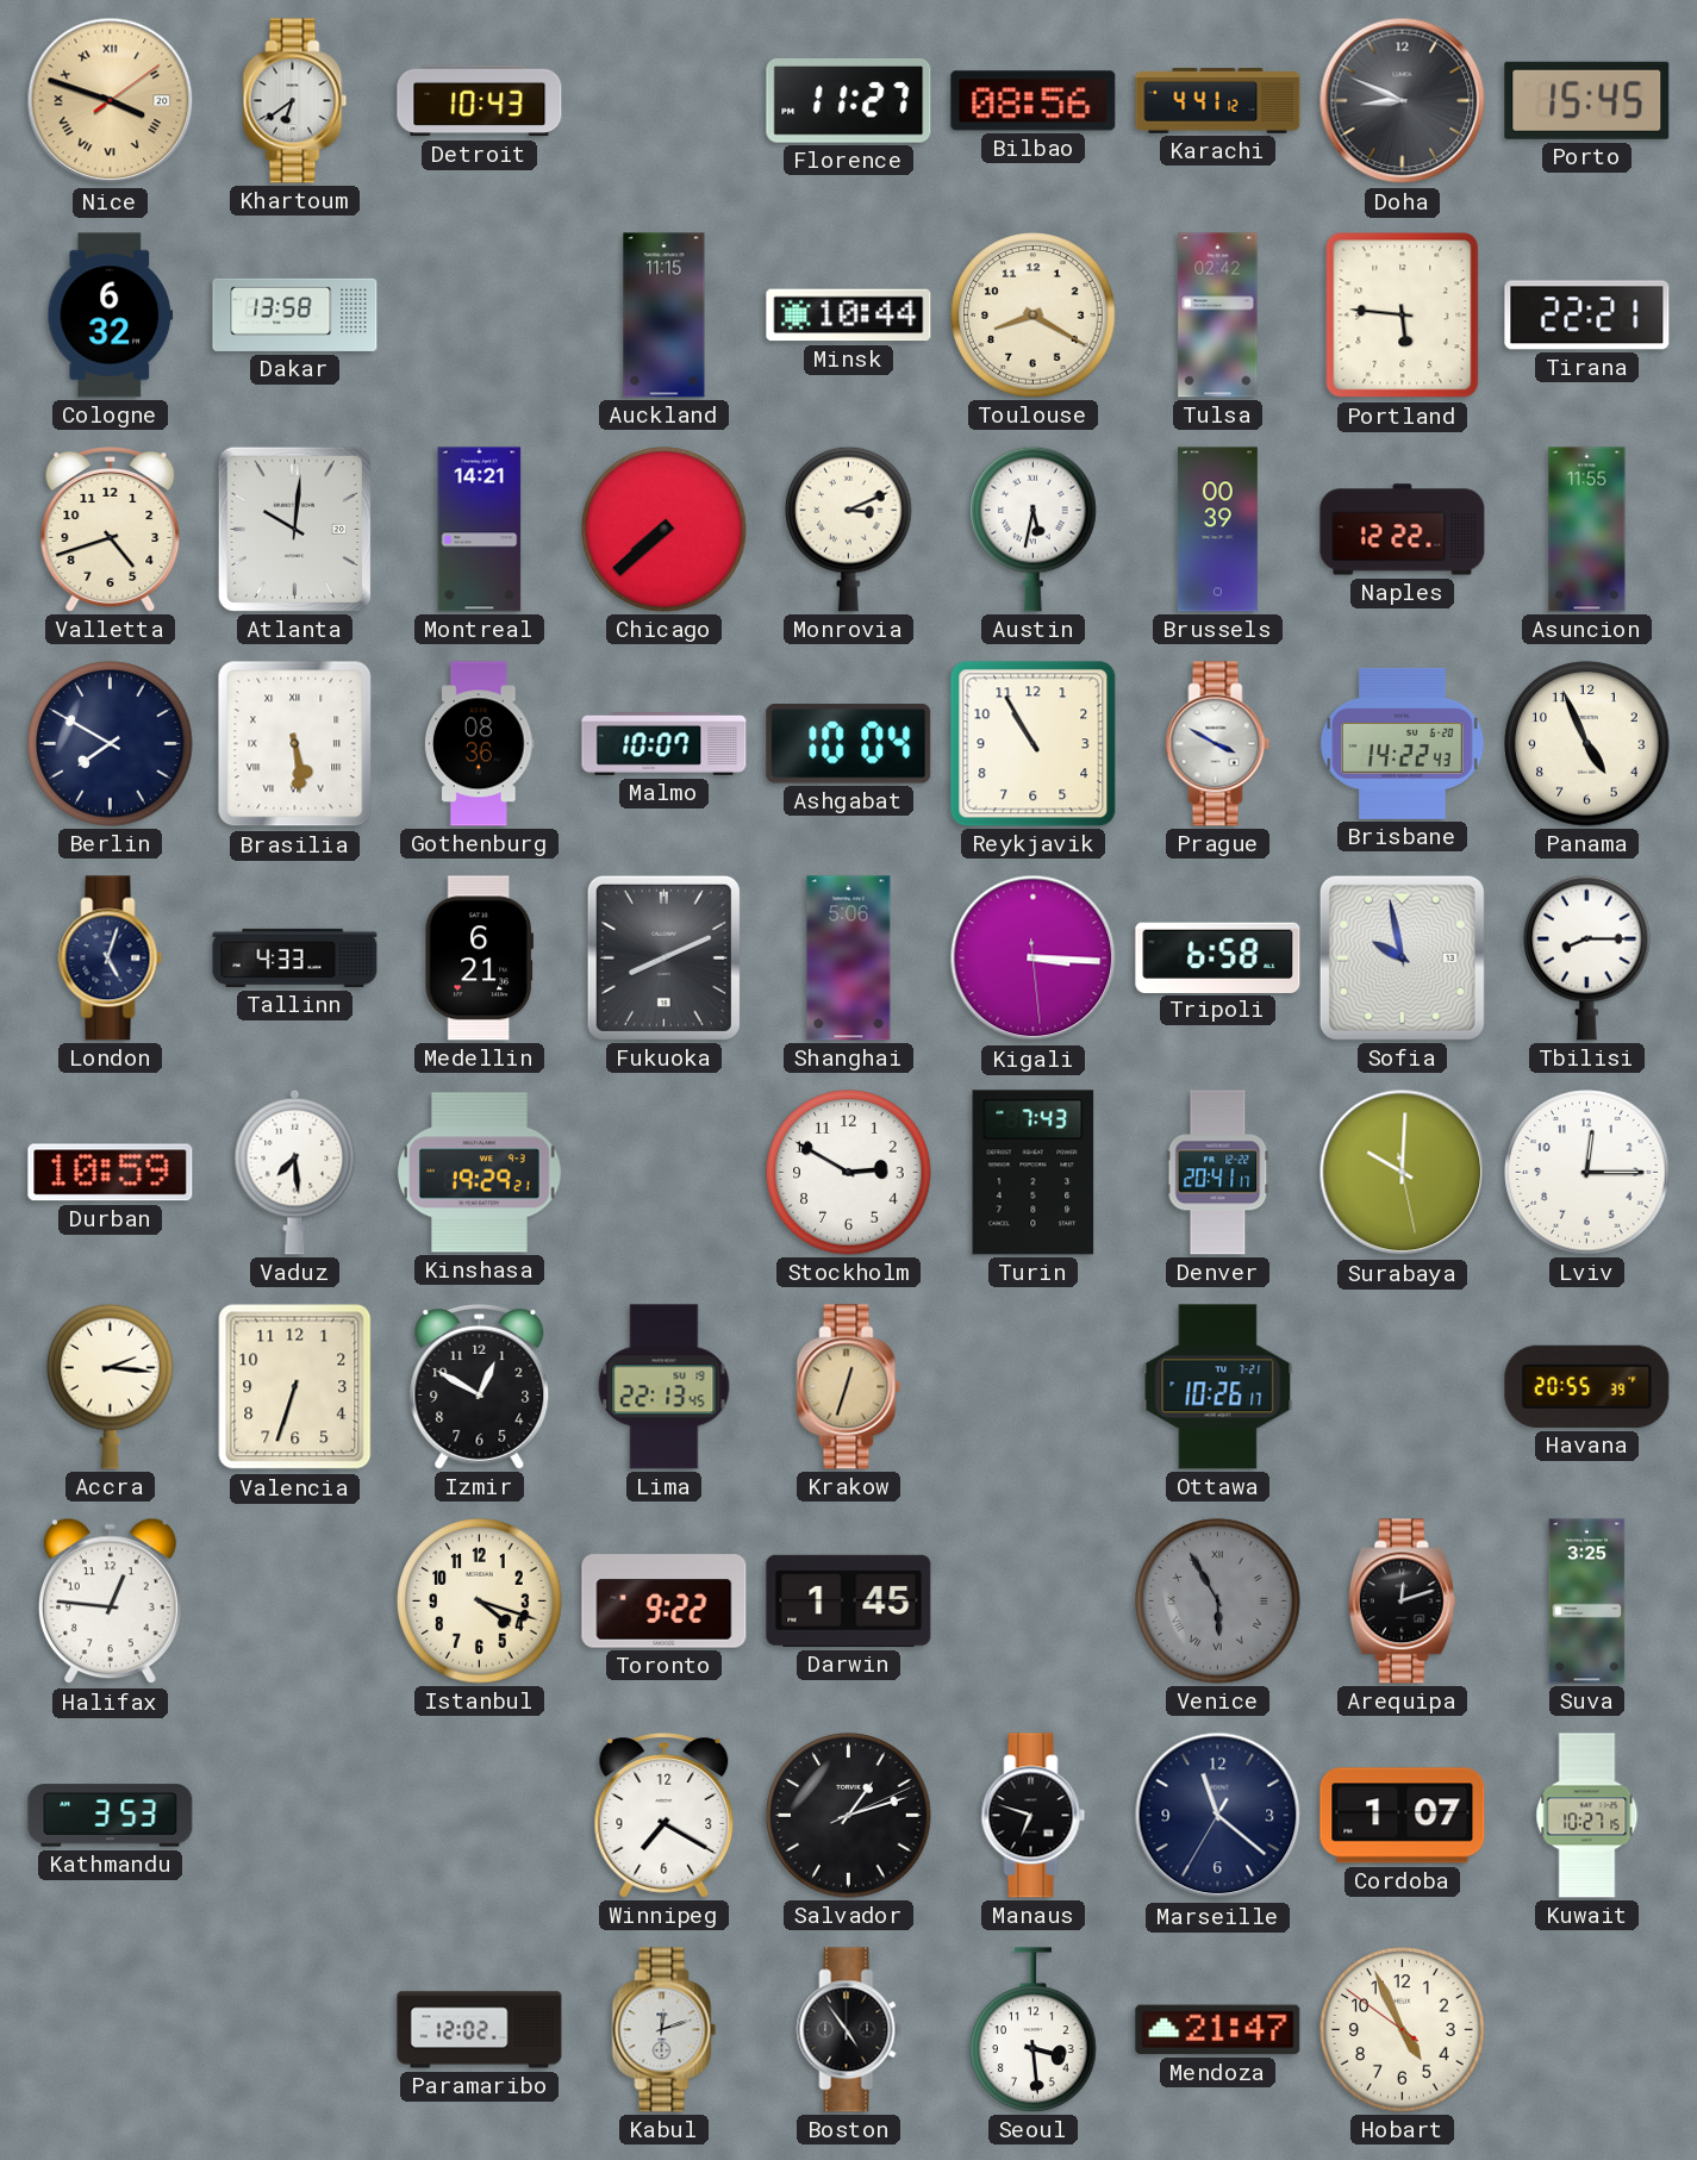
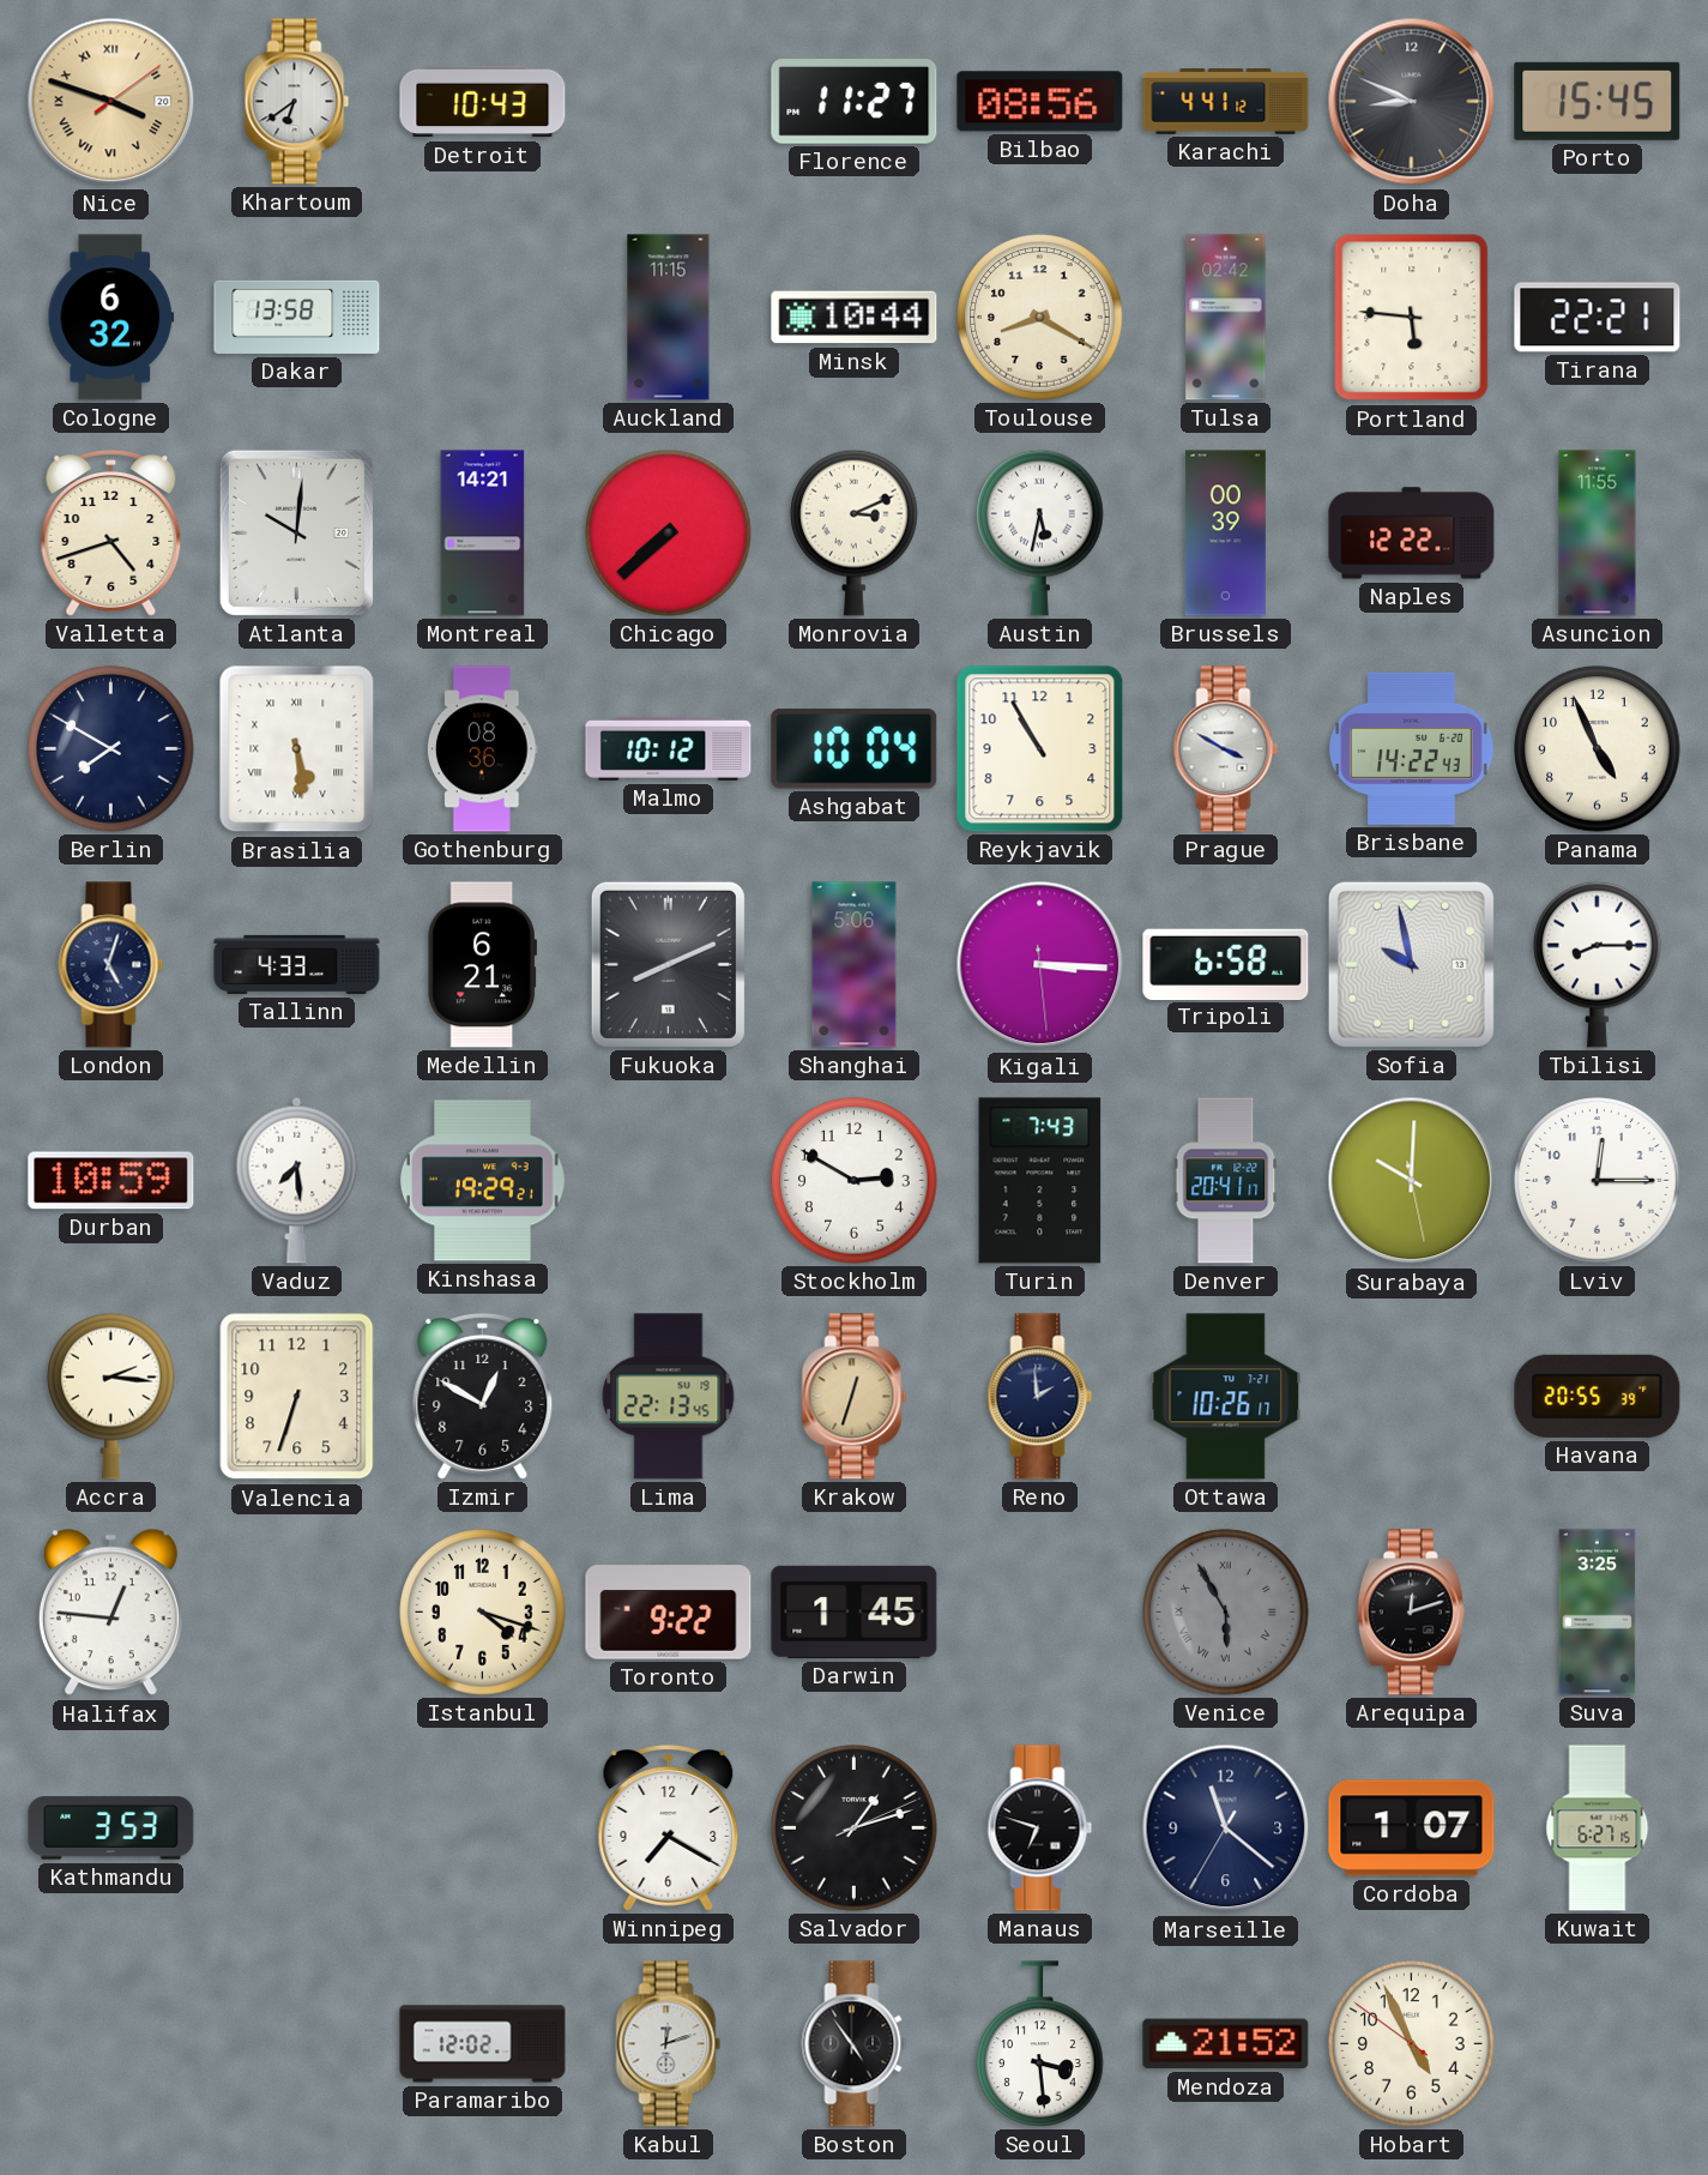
Malmo: 10:07 -> 10:12 (669, 748)
Reno: none -> 1:59 (1040, 1397)
Kuwait: 10:27 -> 6:27 (1598, 1828)
Mendoza: 21:47 -> 21:52 (1226, 2044)
